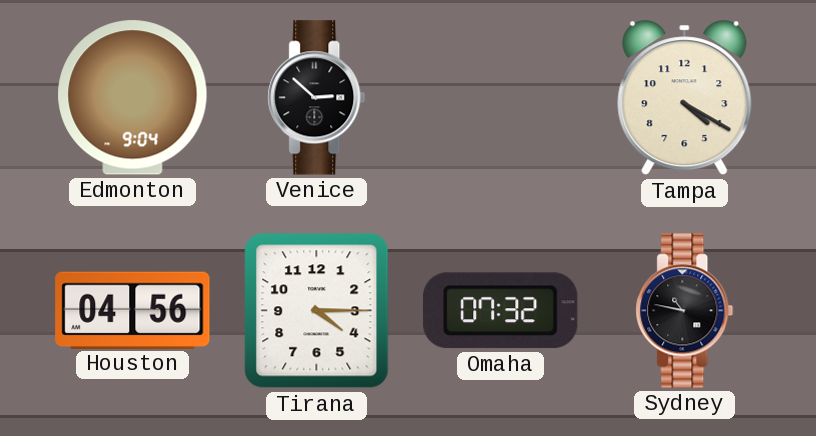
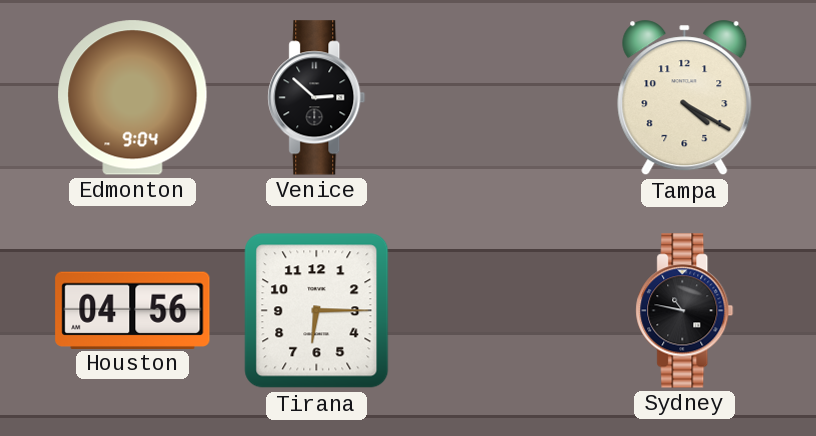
Tirana: 4:15 -> 6:15 (317, 311)
Omaha: 07:32 -> none (501, 311)
